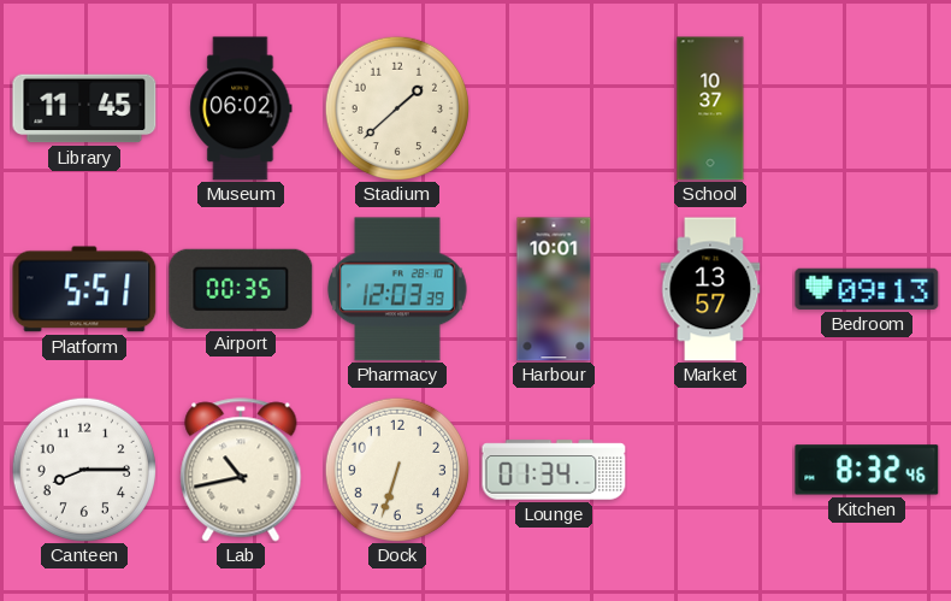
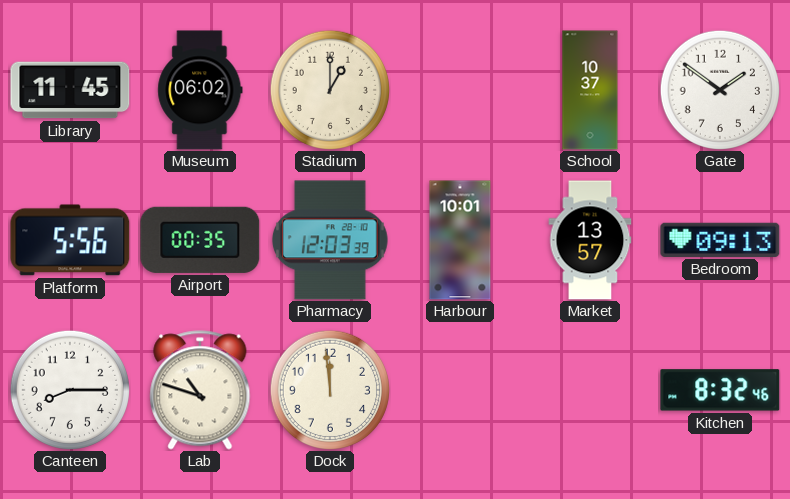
Stadium: 1:38 -> 1:00 (329, 89)
Gate: none -> 1:51 (719, 89)
Platform: 5:51 -> 5:56 (70, 240)
Lab: 10:43 -> 10:48 (200, 390)
Dock: 6:33 -> 11:59 (329, 389)
Lounge: 01:34 -> none (554, 470)
